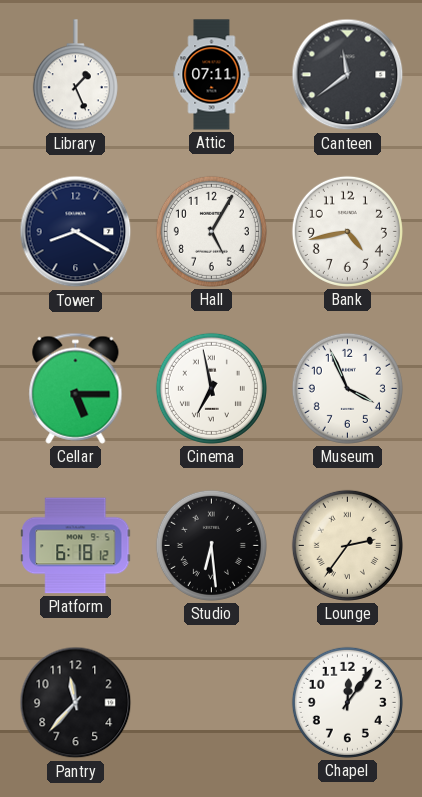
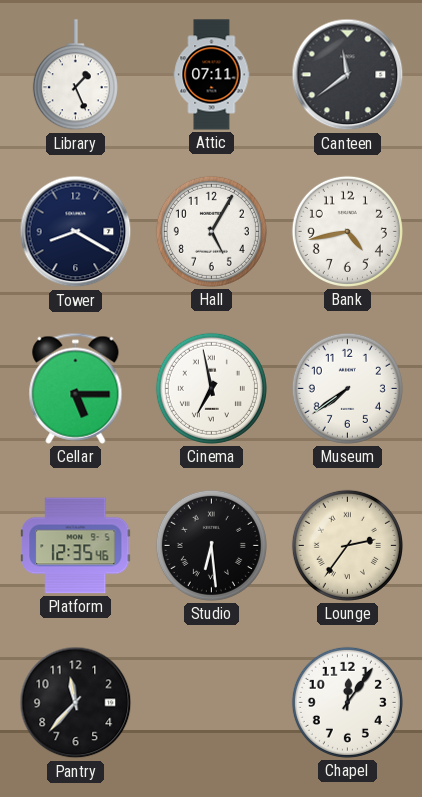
Museum: 3:56 -> 7:39 (347, 388)
Platform: 6:18 -> 12:35 (76, 546)
